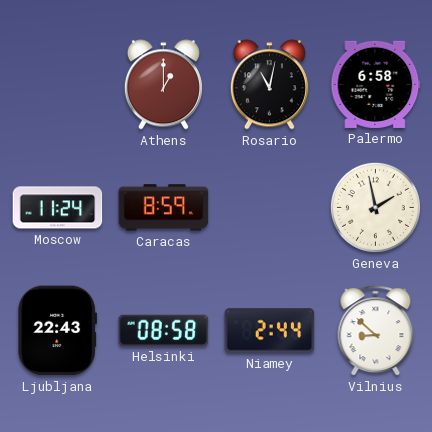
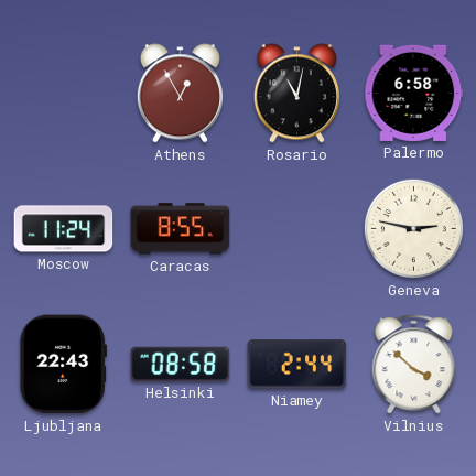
Athens: 1:00 -> 12:55 (180, 94)
Caracas: 8:59 -> 8:55 (181, 229)
Geneva: 1:58 -> 2:47 (413, 228)
Vilnius: 8:52 -> 3:52 (414, 365)
